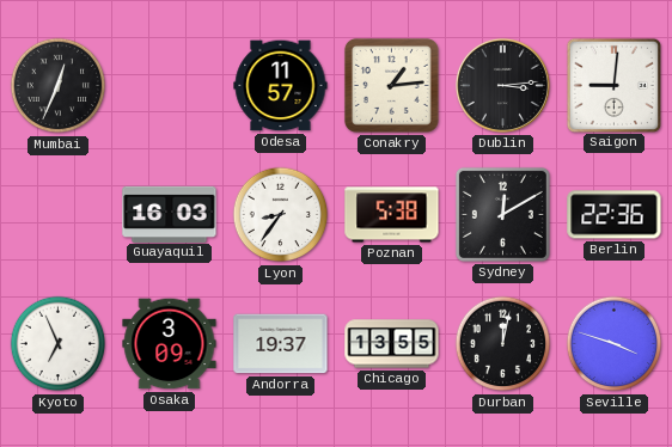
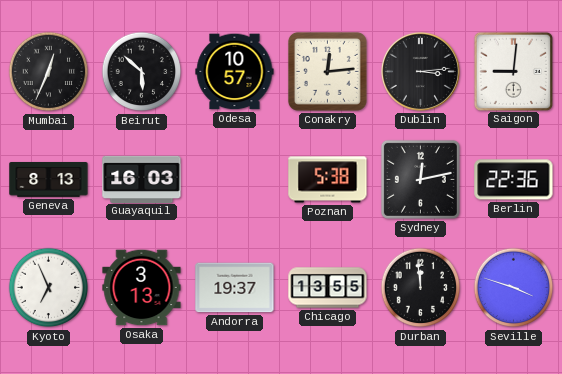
Beirut: none -> 5:52 (142, 72)
Odesa: 11:57 -> 10:57 (235, 72)
Conakry: 1:14 -> 12:14 (327, 71)
Geneva: none -> 8:13 (49, 179)
Lyon: 8:36 -> none (281, 215)
Sydney: 12:10 -> 12:13 (420, 179)
Osaka: 3:09 -> 3:13 (142, 288)
Durban: 12:02 -> 11:59 (421, 288)
